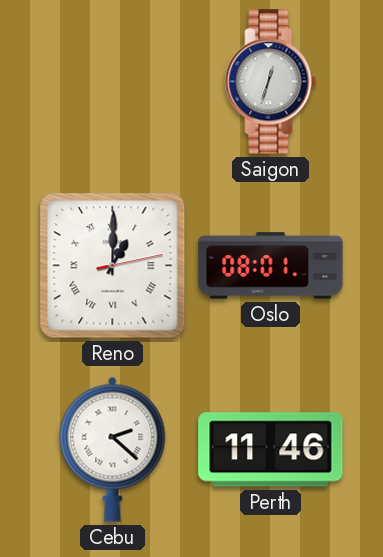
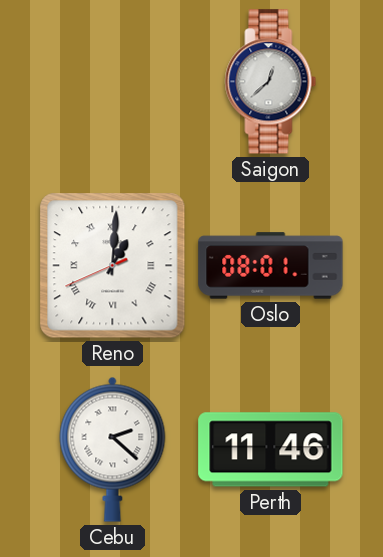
Saigon: 12:33 -> 12:38 (271, 82)
Reno: 1:00:13 -> 1:00:41 (113, 266)
